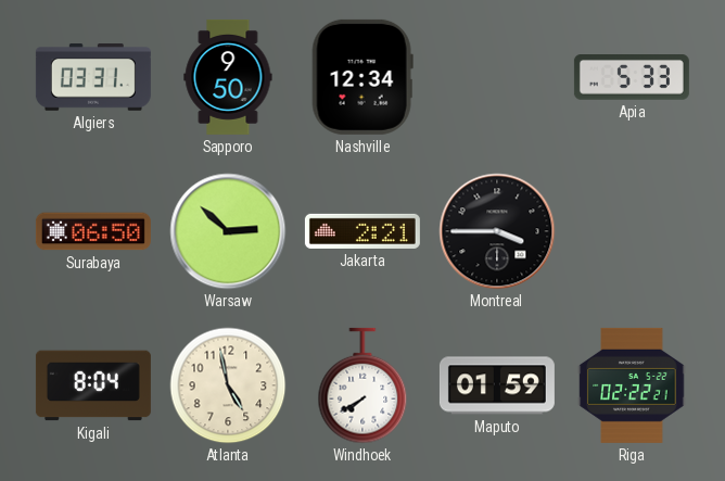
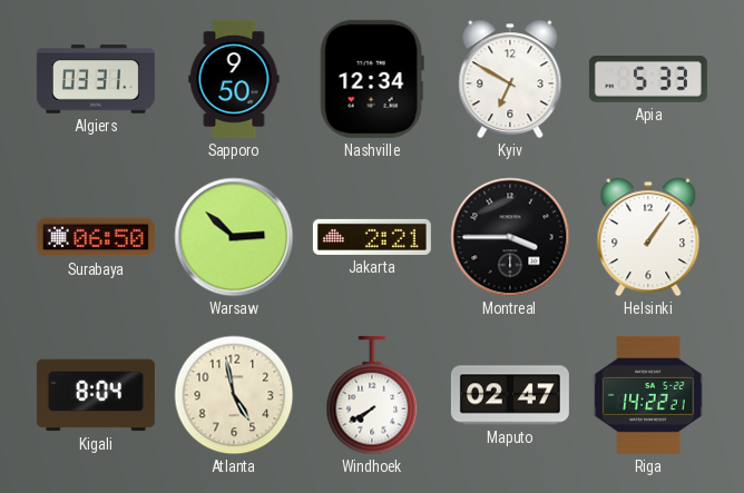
Kyiv: none -> 6:50 (510, 79)
Helsinki: none -> 1:06 (648, 237)
Maputo: 01:59 -> 02:47 (510, 395)
Riga: 02:22 -> 14:22 (648, 395)
